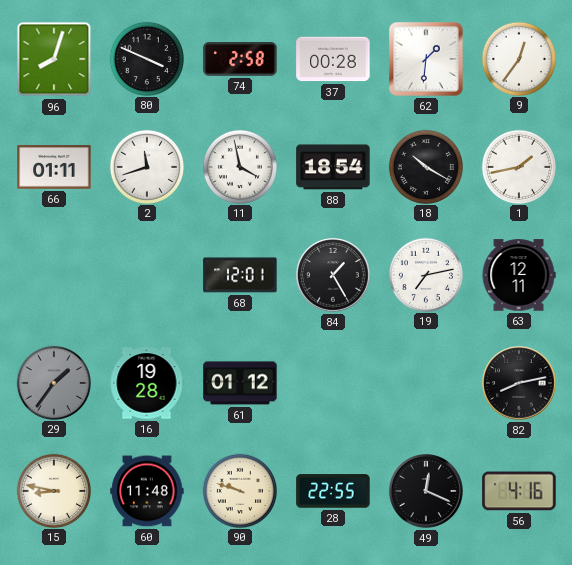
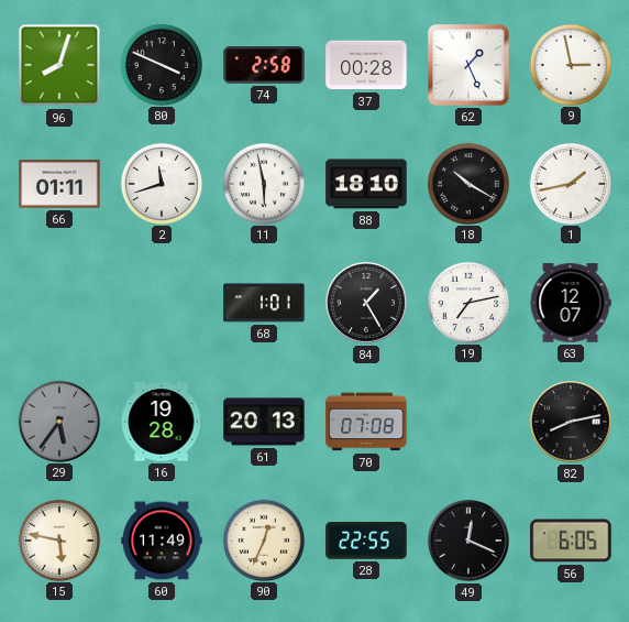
62: 1:31 -> 1:26 (468, 65)
9: 12:36 -> 2:58 (570, 64)
11: 3:58 -> 5:58 (263, 183)
88: 18:54 -> 18:10 (366, 184)
68: 12:01 -> 1:01 (264, 303)
63: 12:11 -> 12:07 (571, 303)
29: 1:36 -> 5:36 (58, 421)
61: 01:12 -> 20:13 (264, 422)
70: none -> 07:08 (366, 422)
15: 8:47 -> 5:47 (58, 539)
60: 11:48 -> 11:49 (162, 541)
90: 9:48 -> 12:34 (263, 539)
56: 4:16 -> 6:05 (571, 541)
